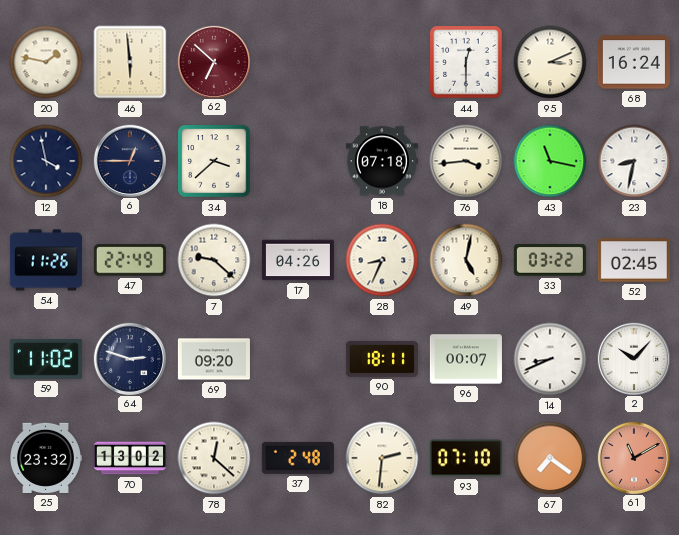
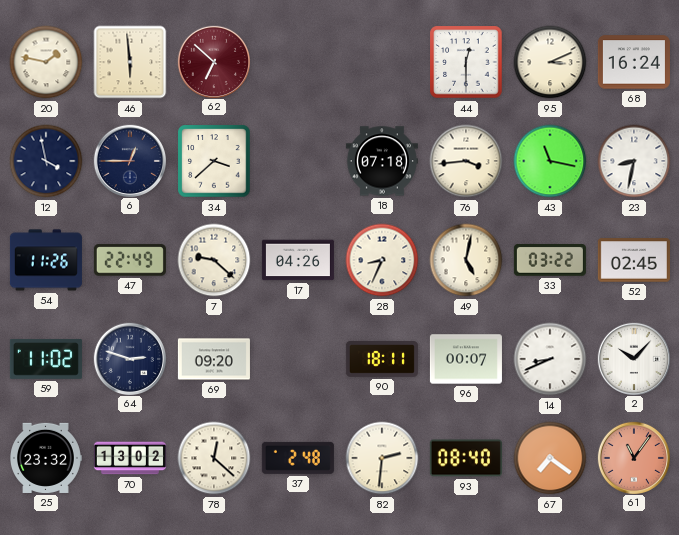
93: 07:10 -> 08:40 (466, 458)
61: 11:10 -> 11:06 (633, 457)
